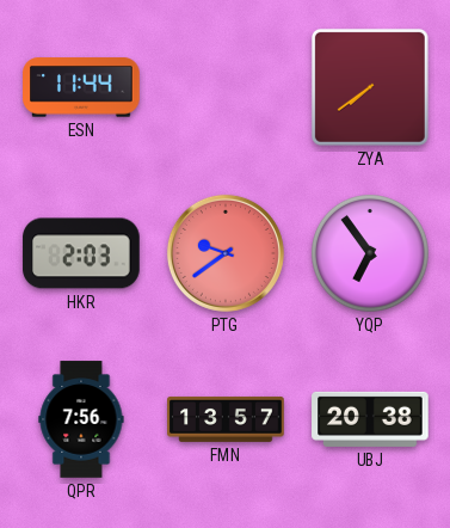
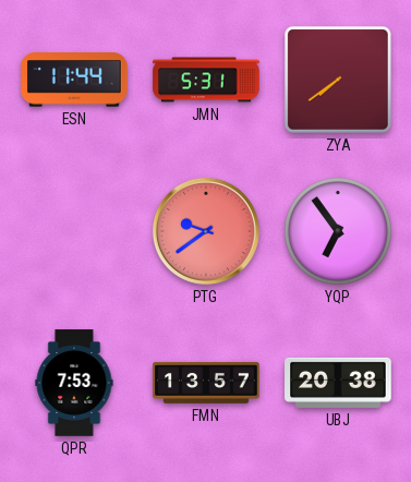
JMN: none -> 5:31 (206, 80)
HKR: 2:03 -> none (81, 253)
QPR: 7:56 -> 7:53 (74, 383)
